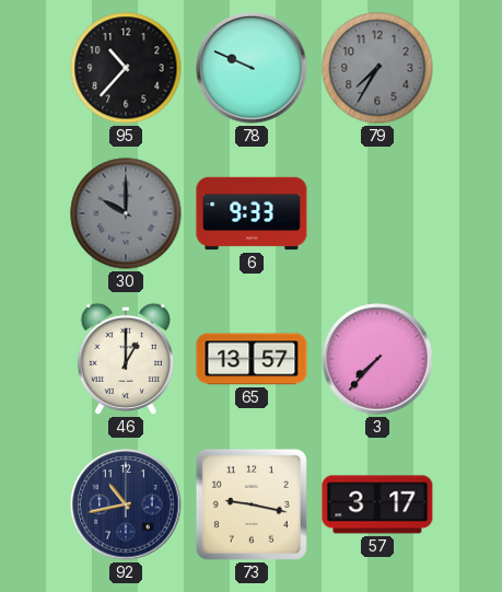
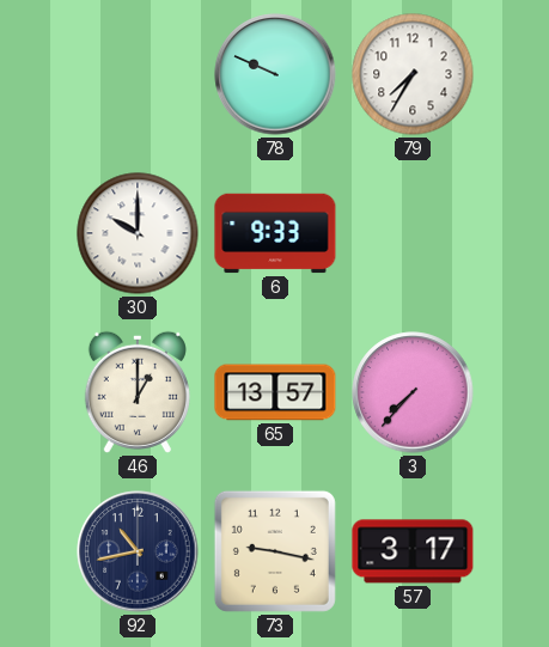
95: 10:37 -> none (126, 68)
79 dial: grey -> white (413, 74)
30 dial: grey -> white (138, 233)
